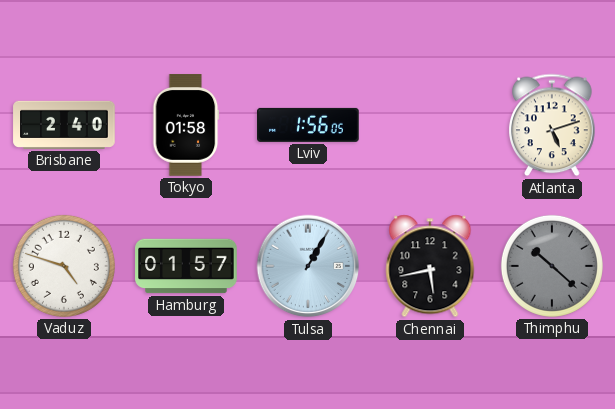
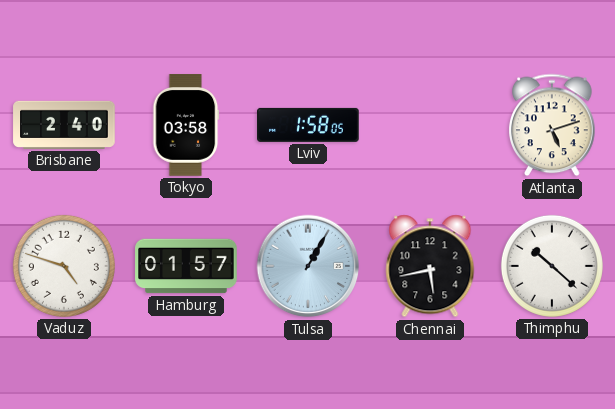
Tokyo: 01:58 -> 03:58 (186, 125)
Lviv: 1:56 -> 1:58 (308, 125)
Thimphu dial: grey -> white (552, 266)
